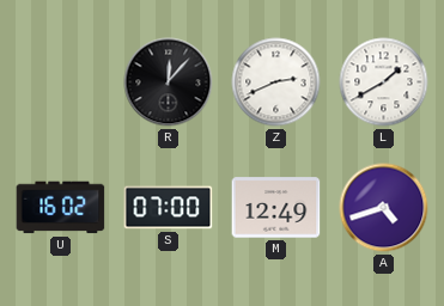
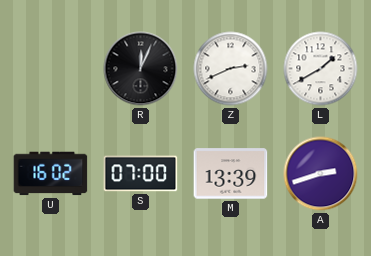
R: 12:07 -> 12:04 (141, 69)
M: 12:49 -> 13:39 (231, 174)
A: 4:42 -> 2:42 (321, 174)
